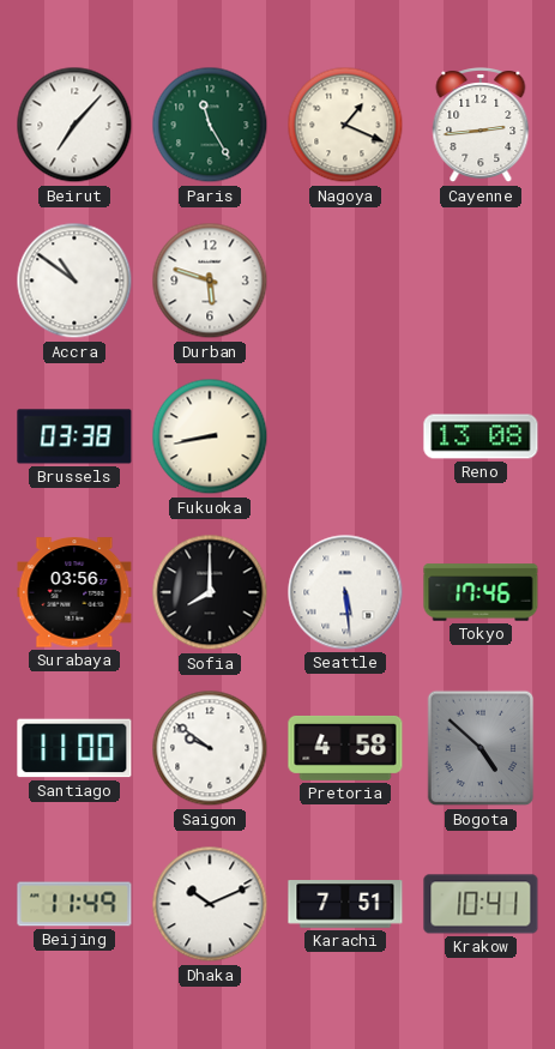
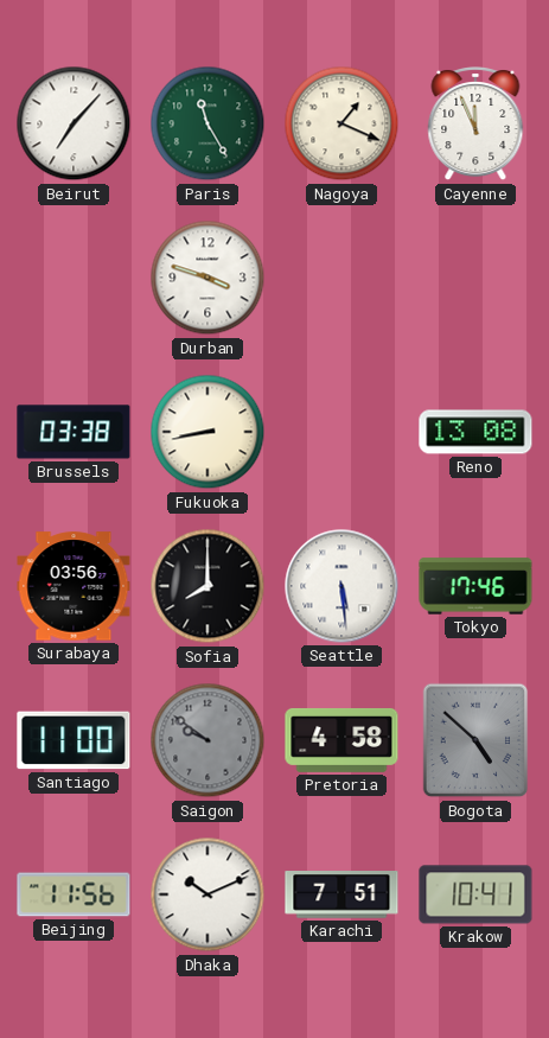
Cayenne: 2:44 -> 11:56 (475, 125)
Accra: 10:51 -> none (74, 281)
Durban: 5:48 -> 3:48 (208, 278)
Saigon dial: white -> grey (208, 740)
Beijing: 11:49 -> 11:56 (74, 894)
